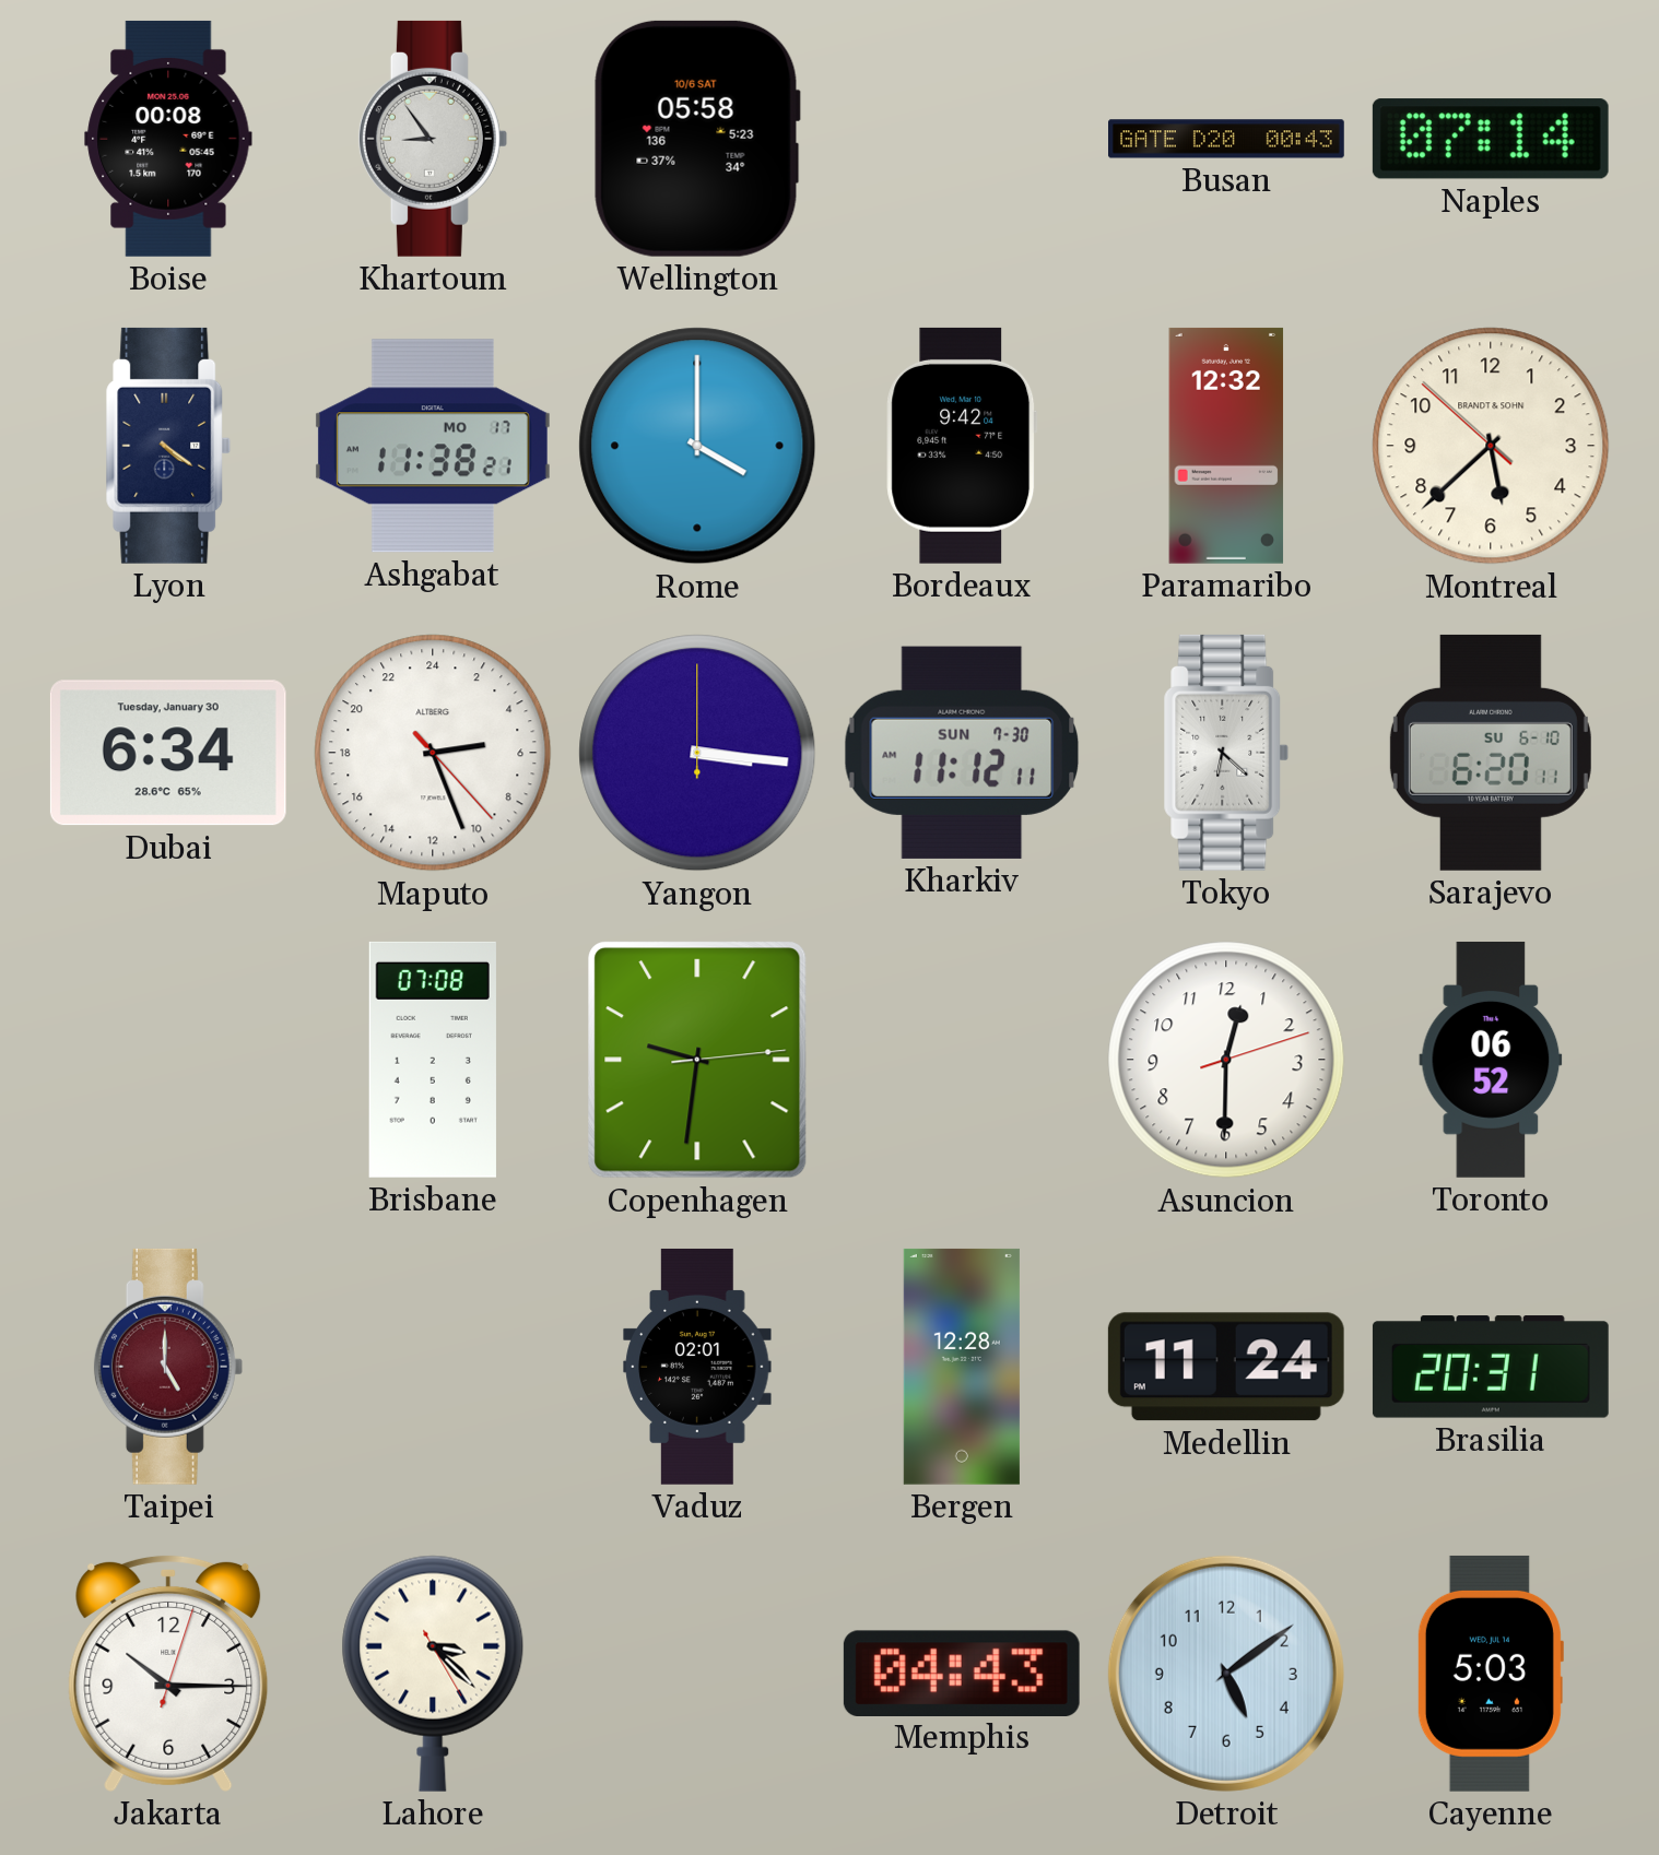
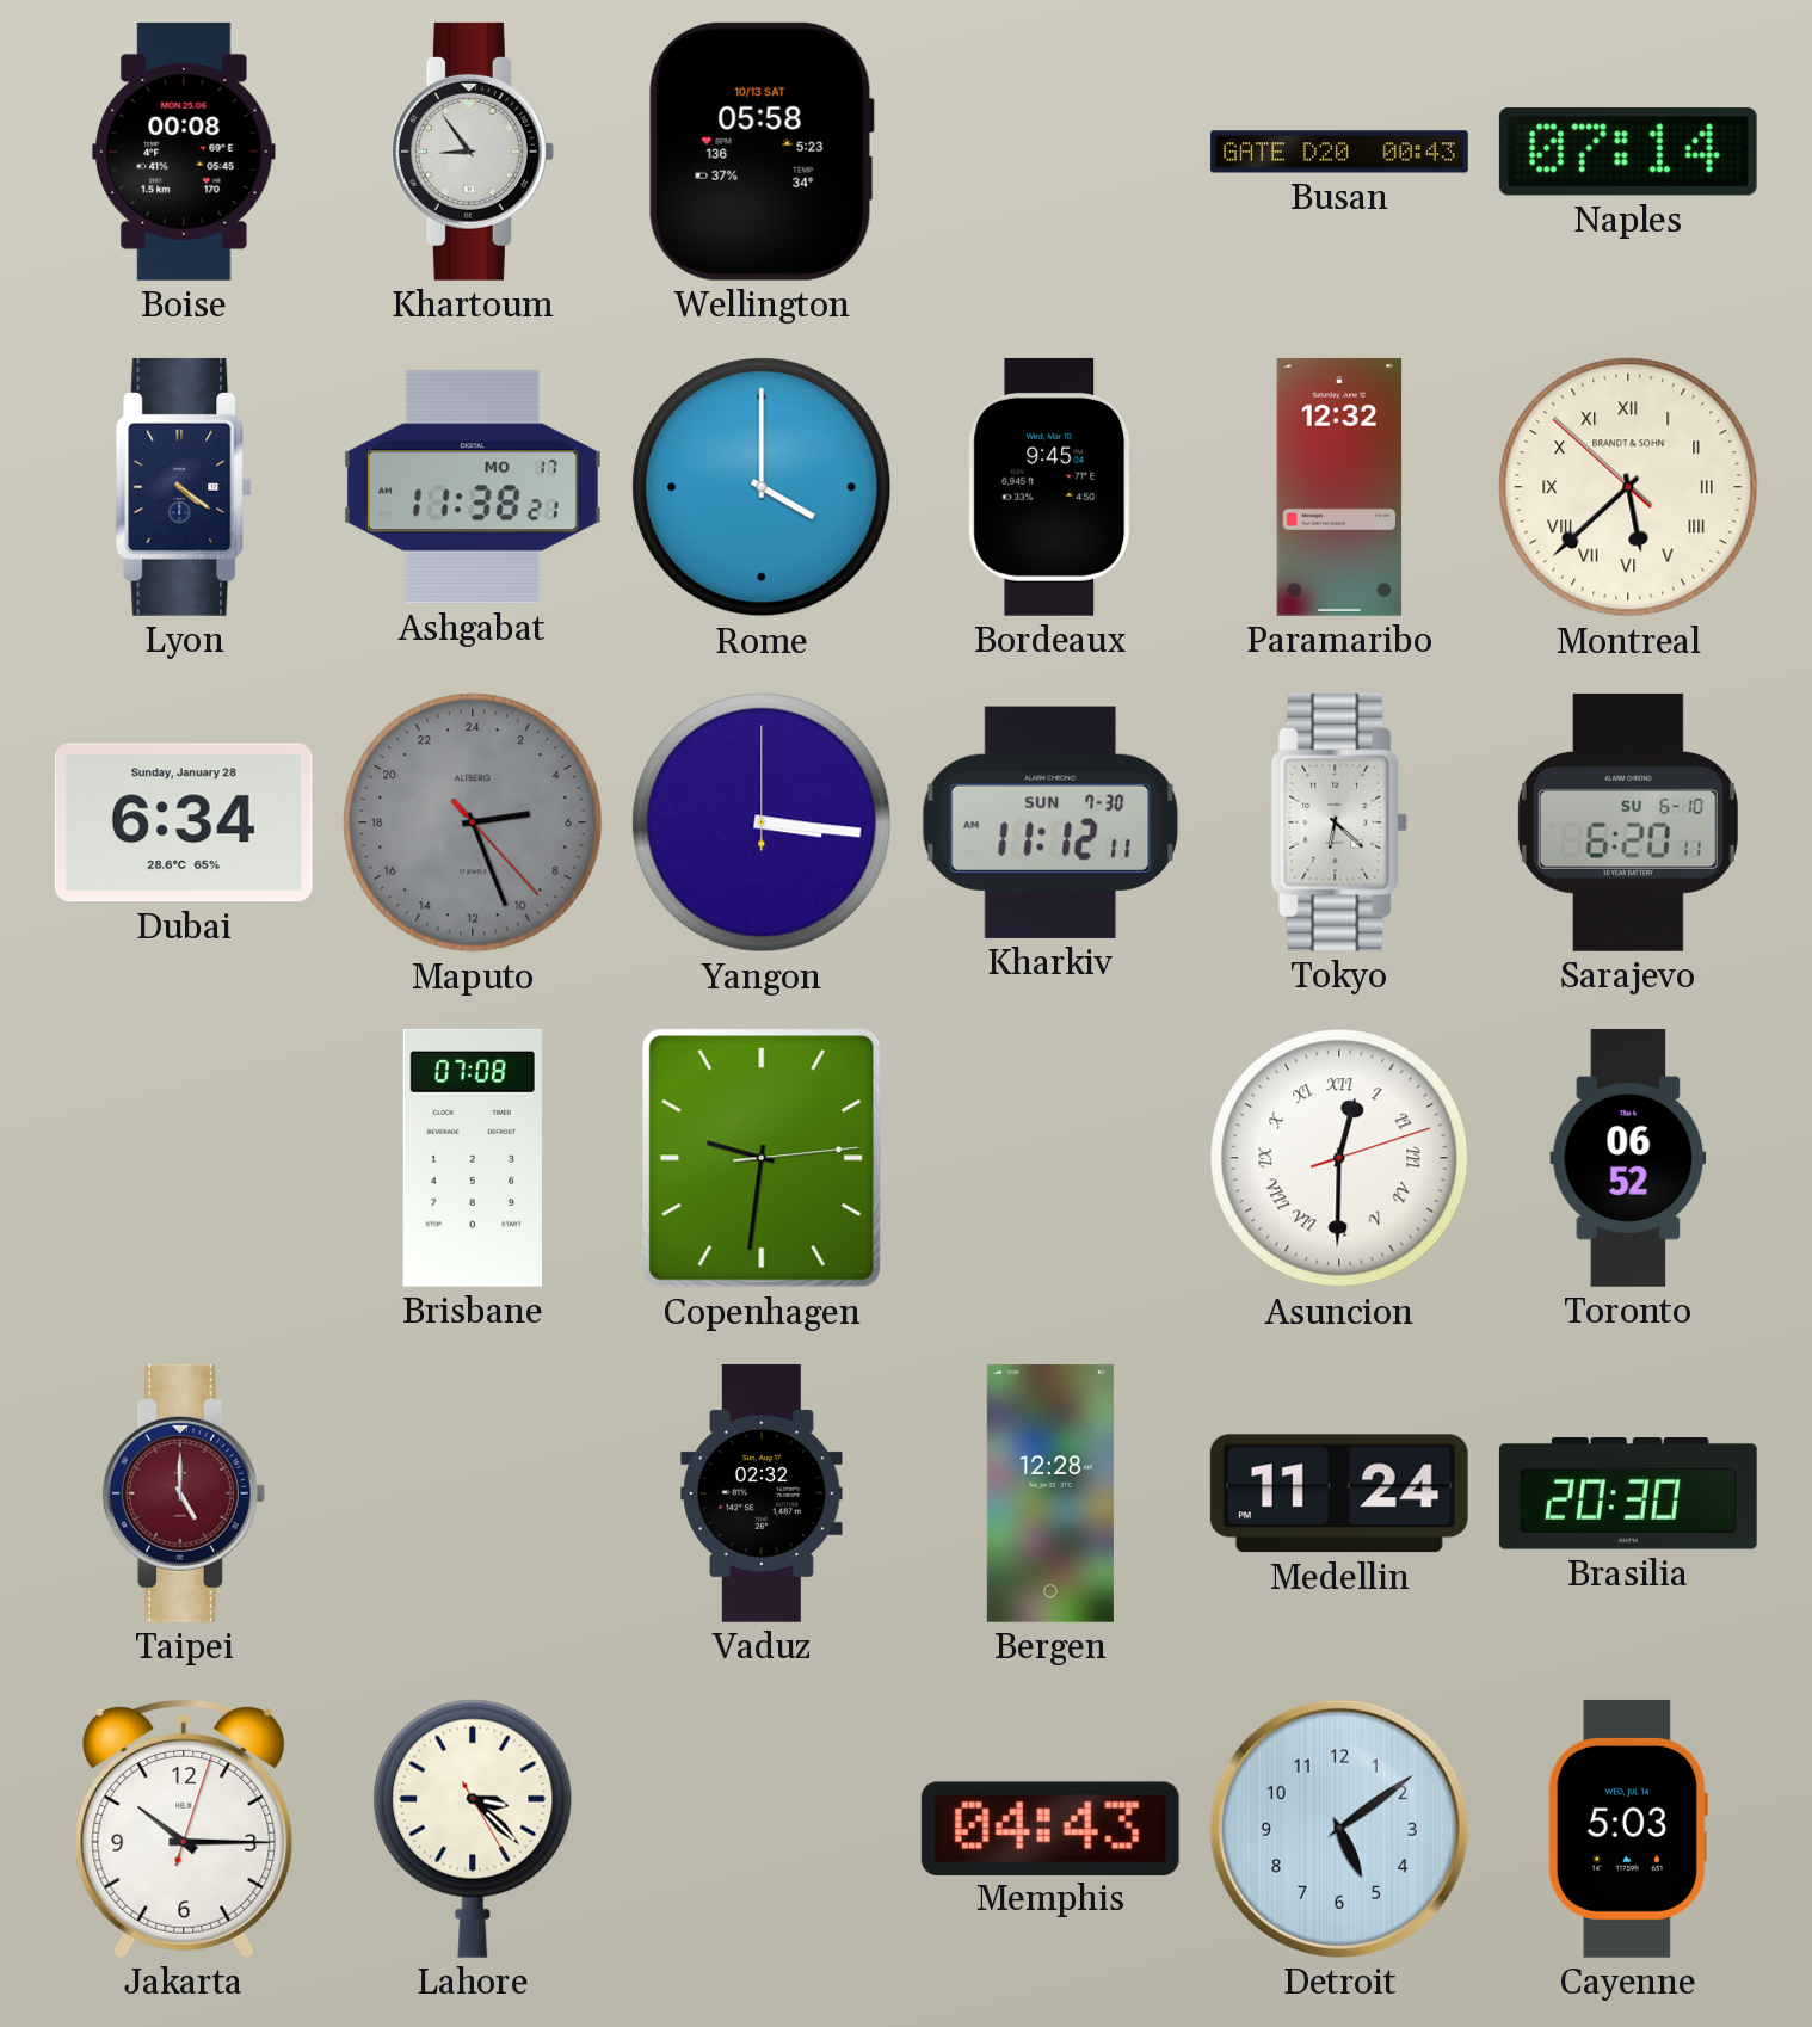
Wellington date: 10/6 SAT -> 10/13 SAT (762, 152)
Bordeaux: 9:42 -> 9:45 (1050, 487)
Montreal numerals: Arabic -> Roman (1628, 487)
Dubai date: Tuesday, January 30 -> Sunday, January 28 (184, 822)
Maputo dial: white -> grey (473, 822)
Asuncion numerals: Arabic -> Roman (1339, 1158)
Vaduz: 02:01 -> 02:32 (762, 1493)
Brasilia: 20:31 -> 20:30 (1628, 1493)
